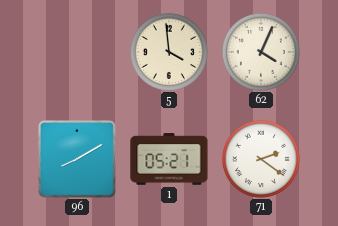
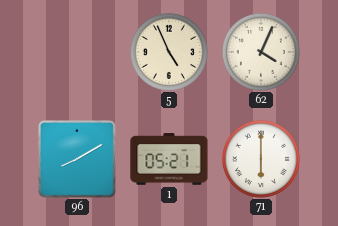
5: 3:59 -> 4:56 (169, 52)
71: 2:21 -> 6:00 (261, 159)
